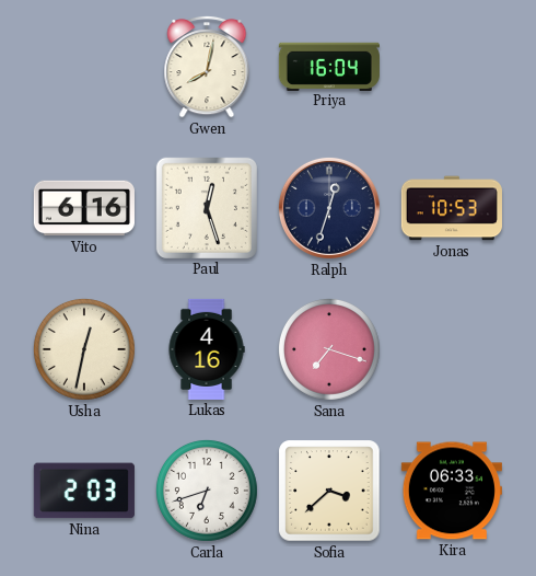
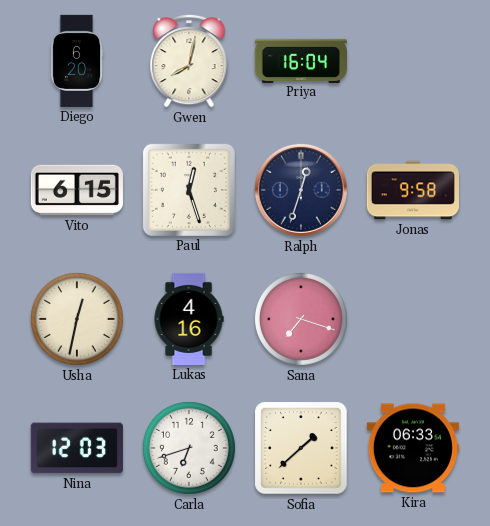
Diego: none -> 6:20 (77, 61)
Vito: 6:16 -> 6:15 (77, 190)
Jonas: 10:53 -> 9:58 (413, 190)
Nina: 2:03 -> 12:03 (77, 448)
Sofia: 3:38 -> 1:38 (301, 448)
